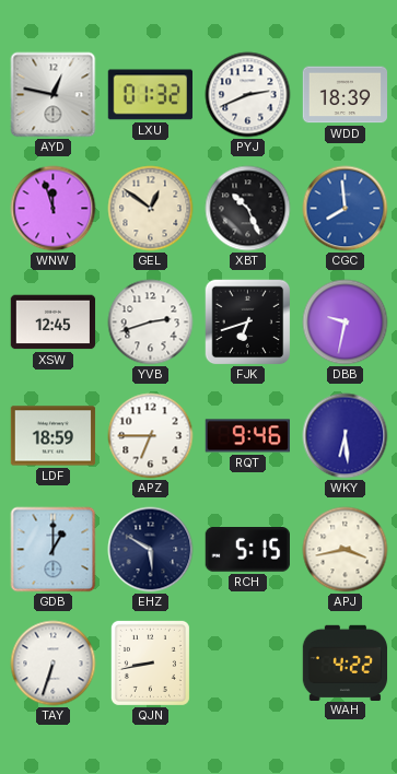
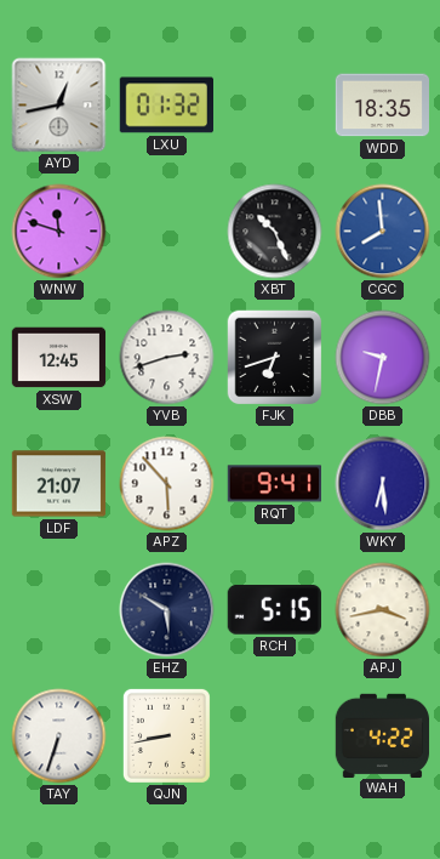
AYD: 12:47 -> 12:43 (59, 106)
PYJ: 2:41 -> none (248, 95)
WDD: 18:39 -> 18:35 (383, 106)
WNW: 11:57 -> 11:48 (59, 232)
GEL: 12:51 -> none (151, 209)
LDF: 18:59 -> 21:07 (59, 484)
APZ: 6:45 -> 5:53 (167, 484)
RQT: 9:46 -> 9:41 (274, 484)
GDB: 1:00 -> none (54, 550)
